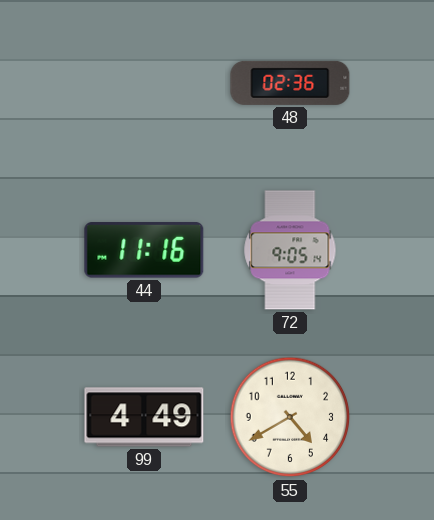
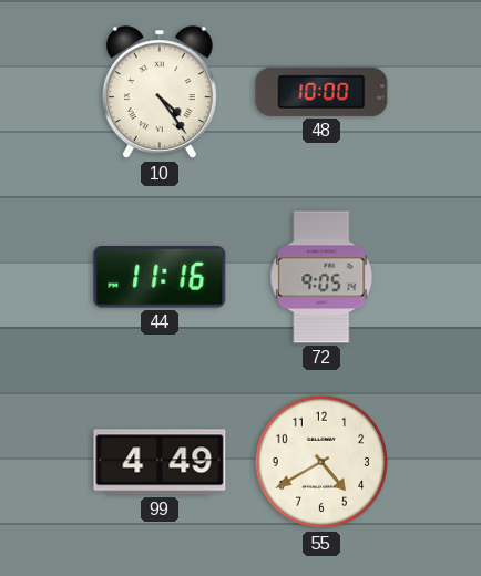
10: none -> 4:24 (160, 93)
48: 02:36 -> 10:00 (321, 92)
